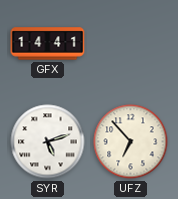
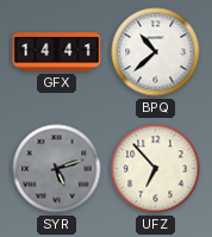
BPQ: none -> 10:38 (156, 52)
SYR dial: white -> grey (57, 169)
